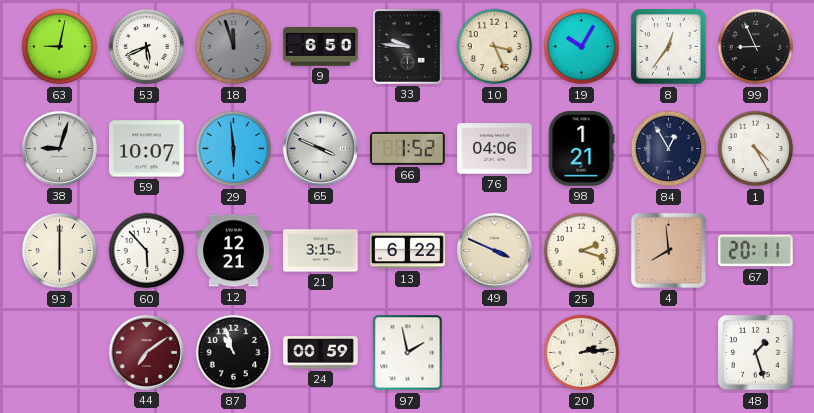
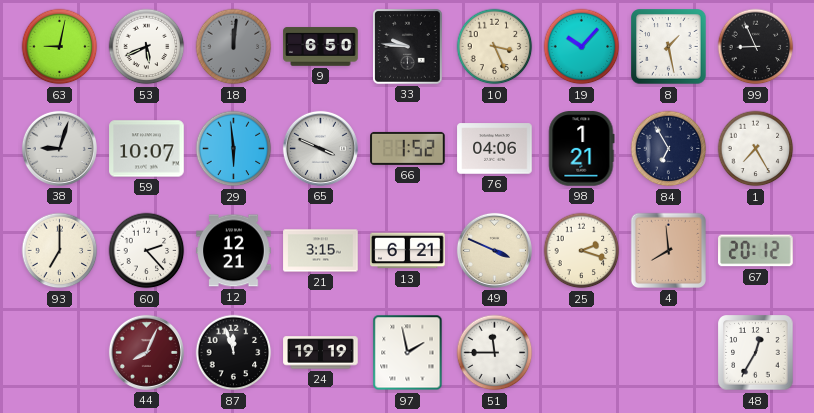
18: 11:57 -> 12:01 (234, 47)
19: 10:05 -> 10:07 (582, 47)
8: 12:36 -> 1:28 (669, 47)
84: 12:55 -> 6:55 (669, 149)
1: 4:25 -> 7:25 (756, 149)
93: 6:00 -> 7:00 (60, 251)
60: 5:53 -> 2:23 (147, 251)
13: 6:22 -> 6:21 (408, 251)
67: 20:11 -> 20:12 (756, 251)
44: 7:09 -> 8:04 (146, 352)
87: 10:57 -> 11:57 (234, 353)
24: 00:59 -> 19:19 (321, 353)
51: none -> 11:45 (495, 353)
20: 2:14 -> none (582, 353)
48: 1:27 -> 12:35 (756, 353)
